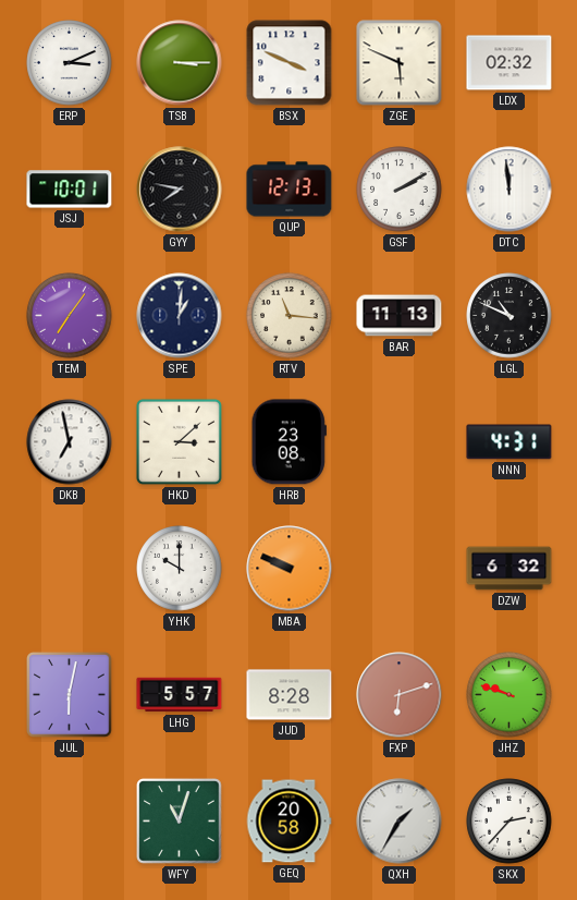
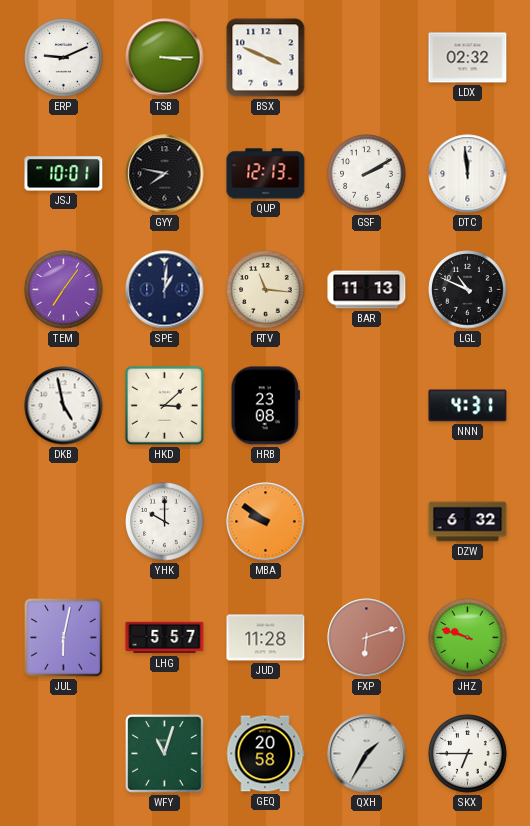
ERP: 3:11 -> 9:11 (64, 58)
ZGE: 5:49 -> none (400, 63)
DKB: 6:58 -> 4:58 (64, 406)
MBA: 9:49 -> 9:51 (266, 522)
JUD: 8:28 -> 11:28 (266, 638)
SKX: 2:37 -> 6:45 (468, 754)
